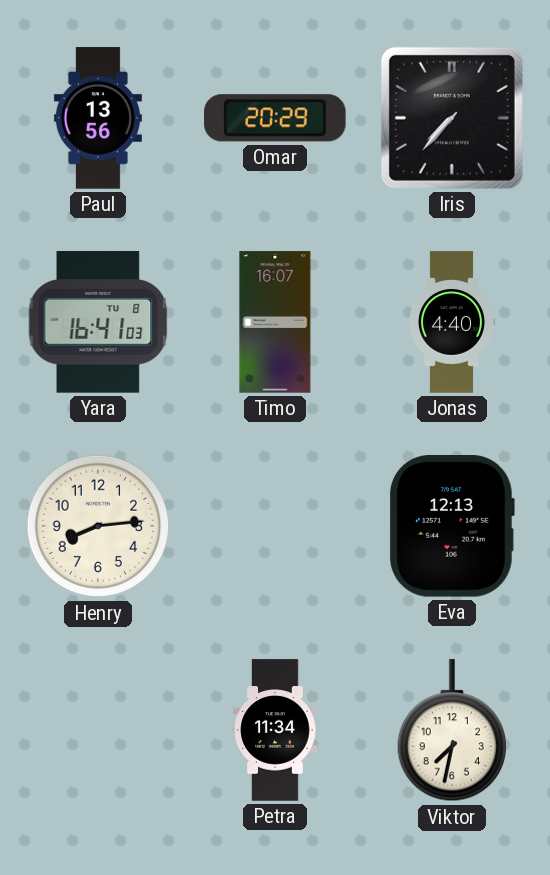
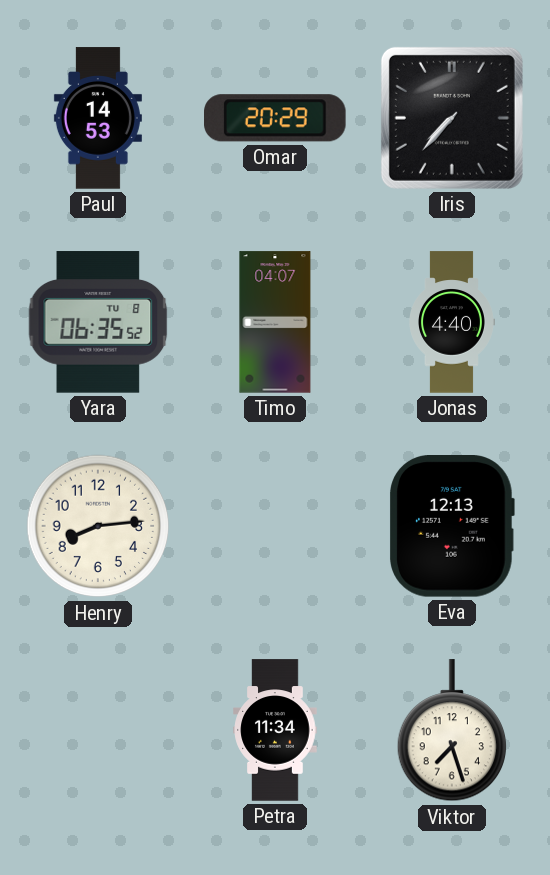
Paul: 13:56 -> 14:53 (98, 118)
Yara: 16:41 -> 06:35 (98, 322)
Timo: 16:07 -> 04:07 (275, 322)
Viktor: 7:32 -> 7:27 (451, 731)
